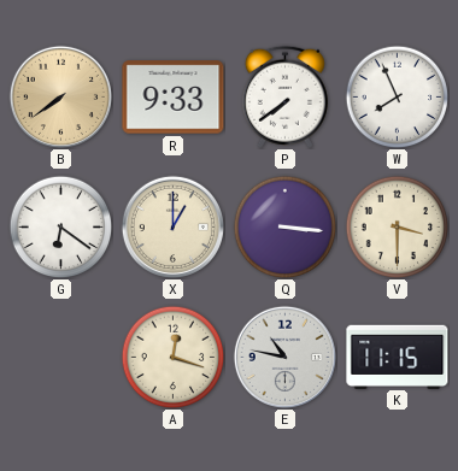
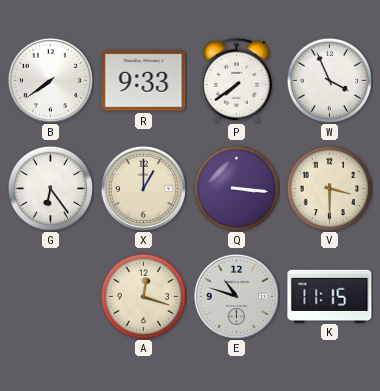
B dial: champagne -> white (50, 80)
W: 7:56 -> 3:56 (329, 80)
G: 6:21 -> 6:24 (50, 188)
E: 10:47 -> 10:48 (236, 296)
